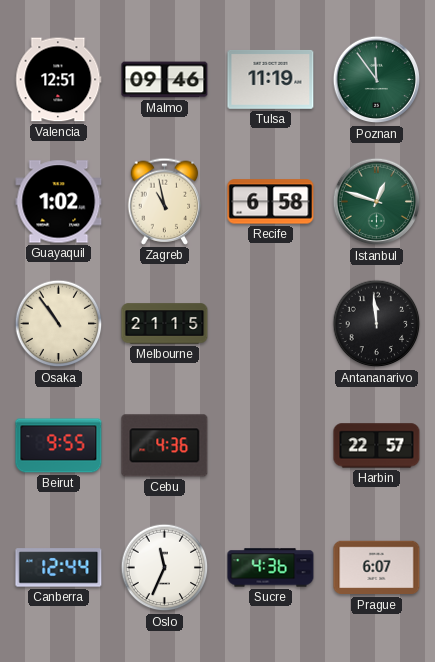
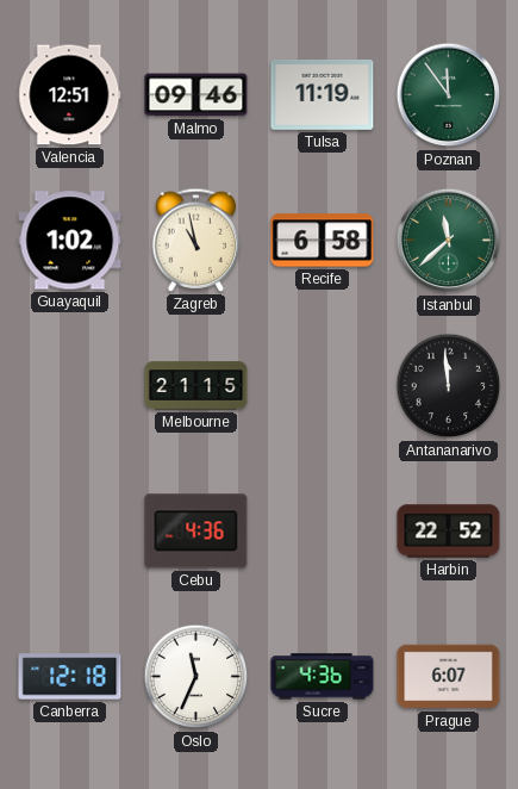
Istanbul: 12:48 -> 11:38 (449, 241)
Osaka: 10:54 -> none (59, 324)
Beirut: 9:55 -> none (59, 446)
Harbin: 22:57 -> 22:52 (449, 532)
Canberra: 12:44 -> 12:18 (70, 677)
